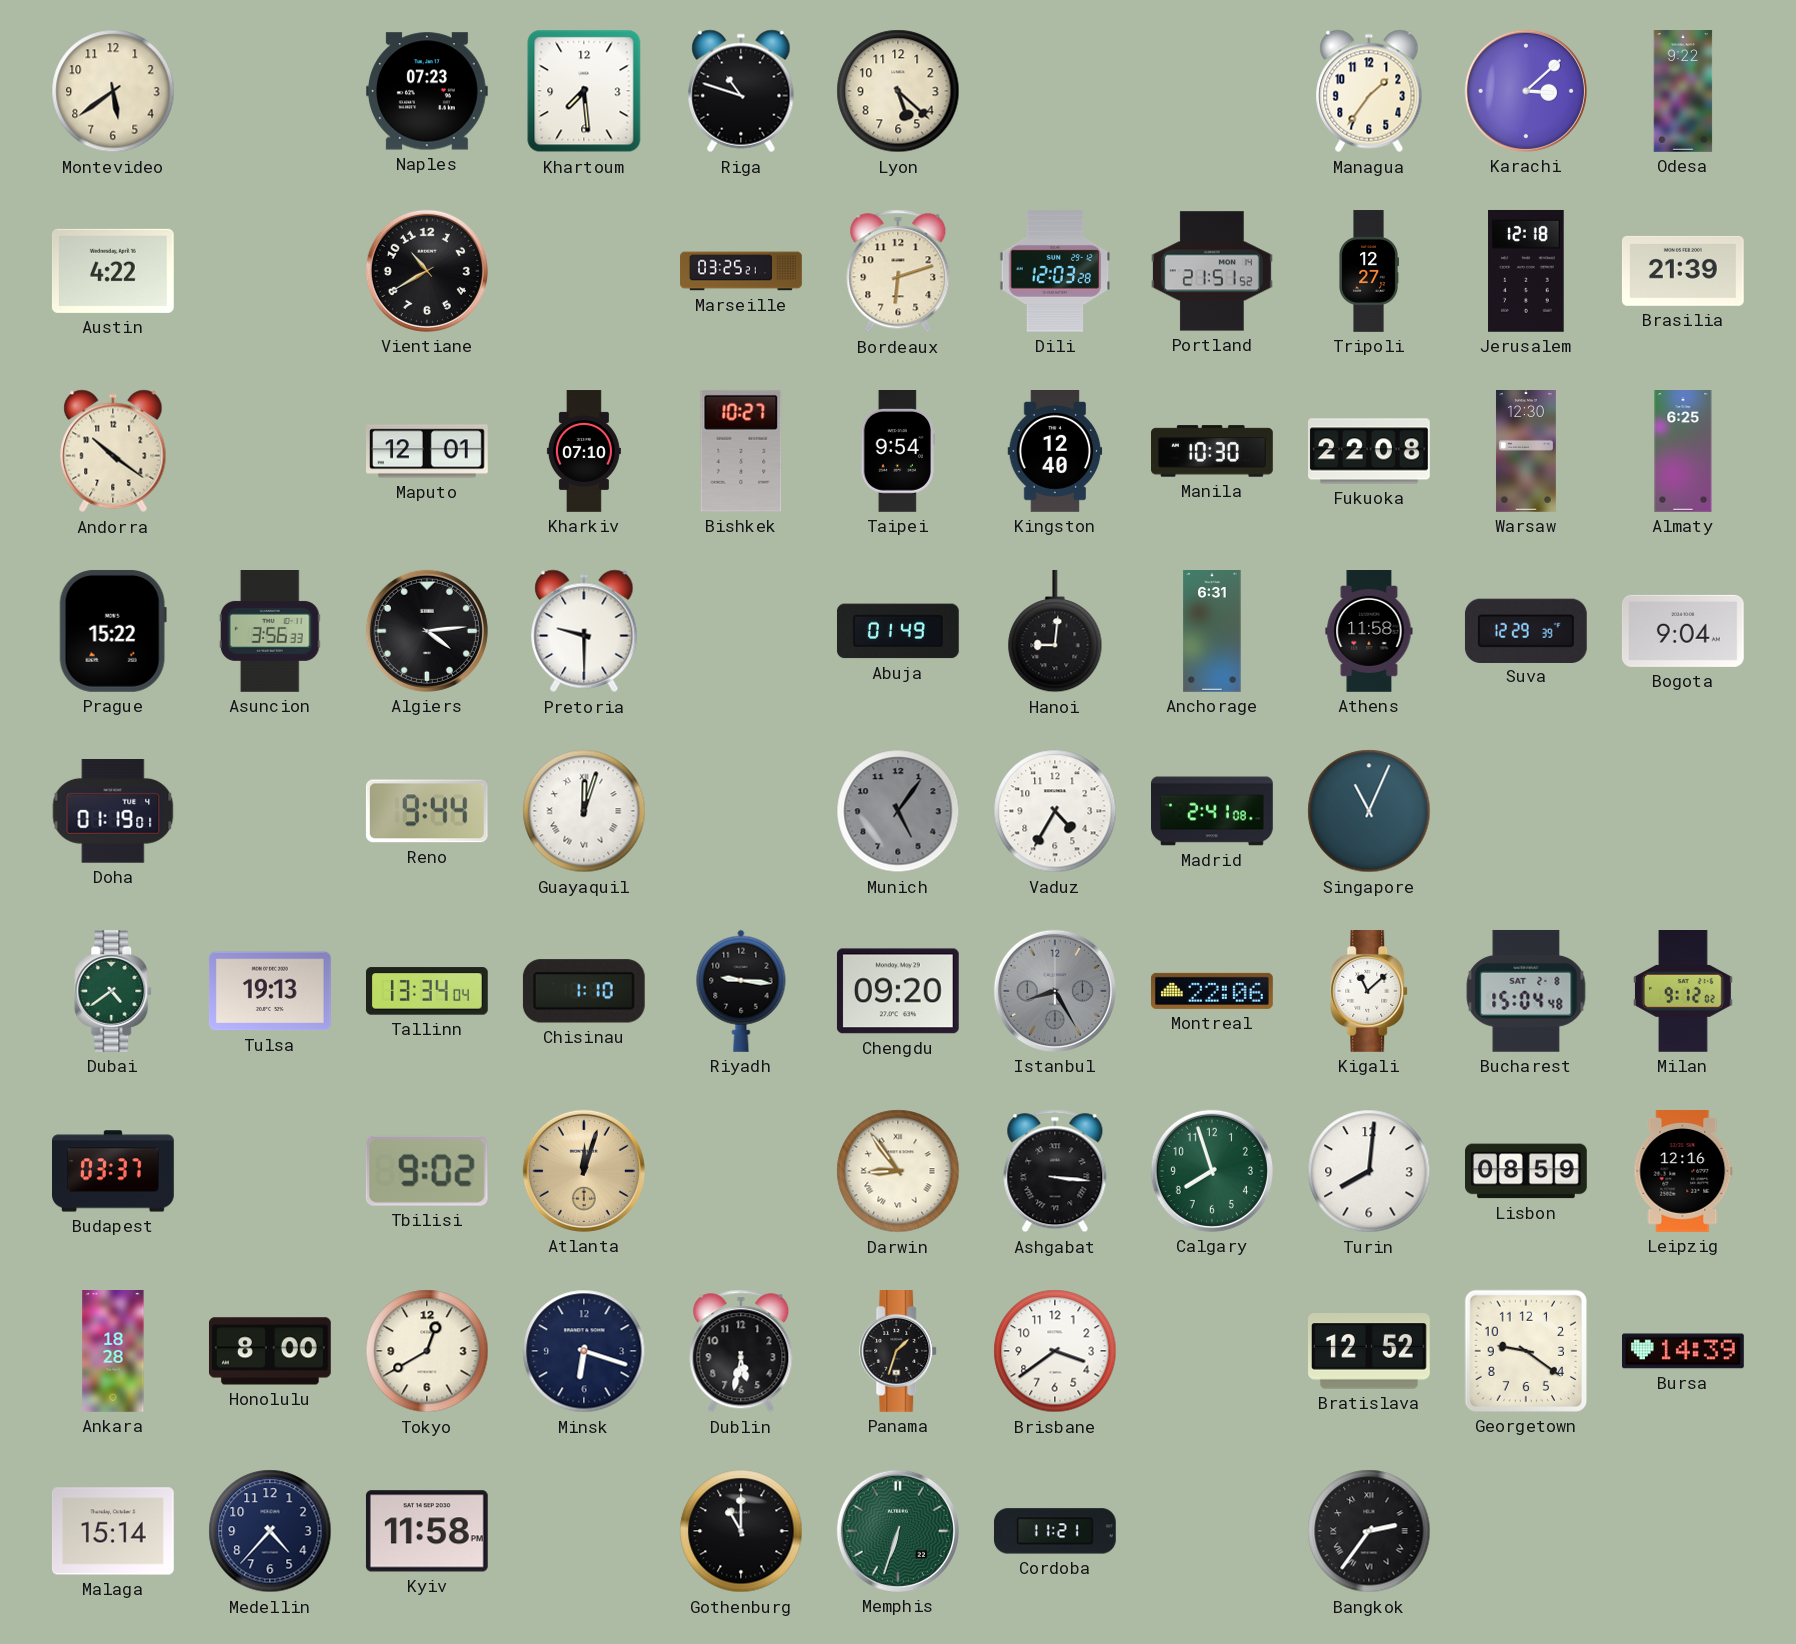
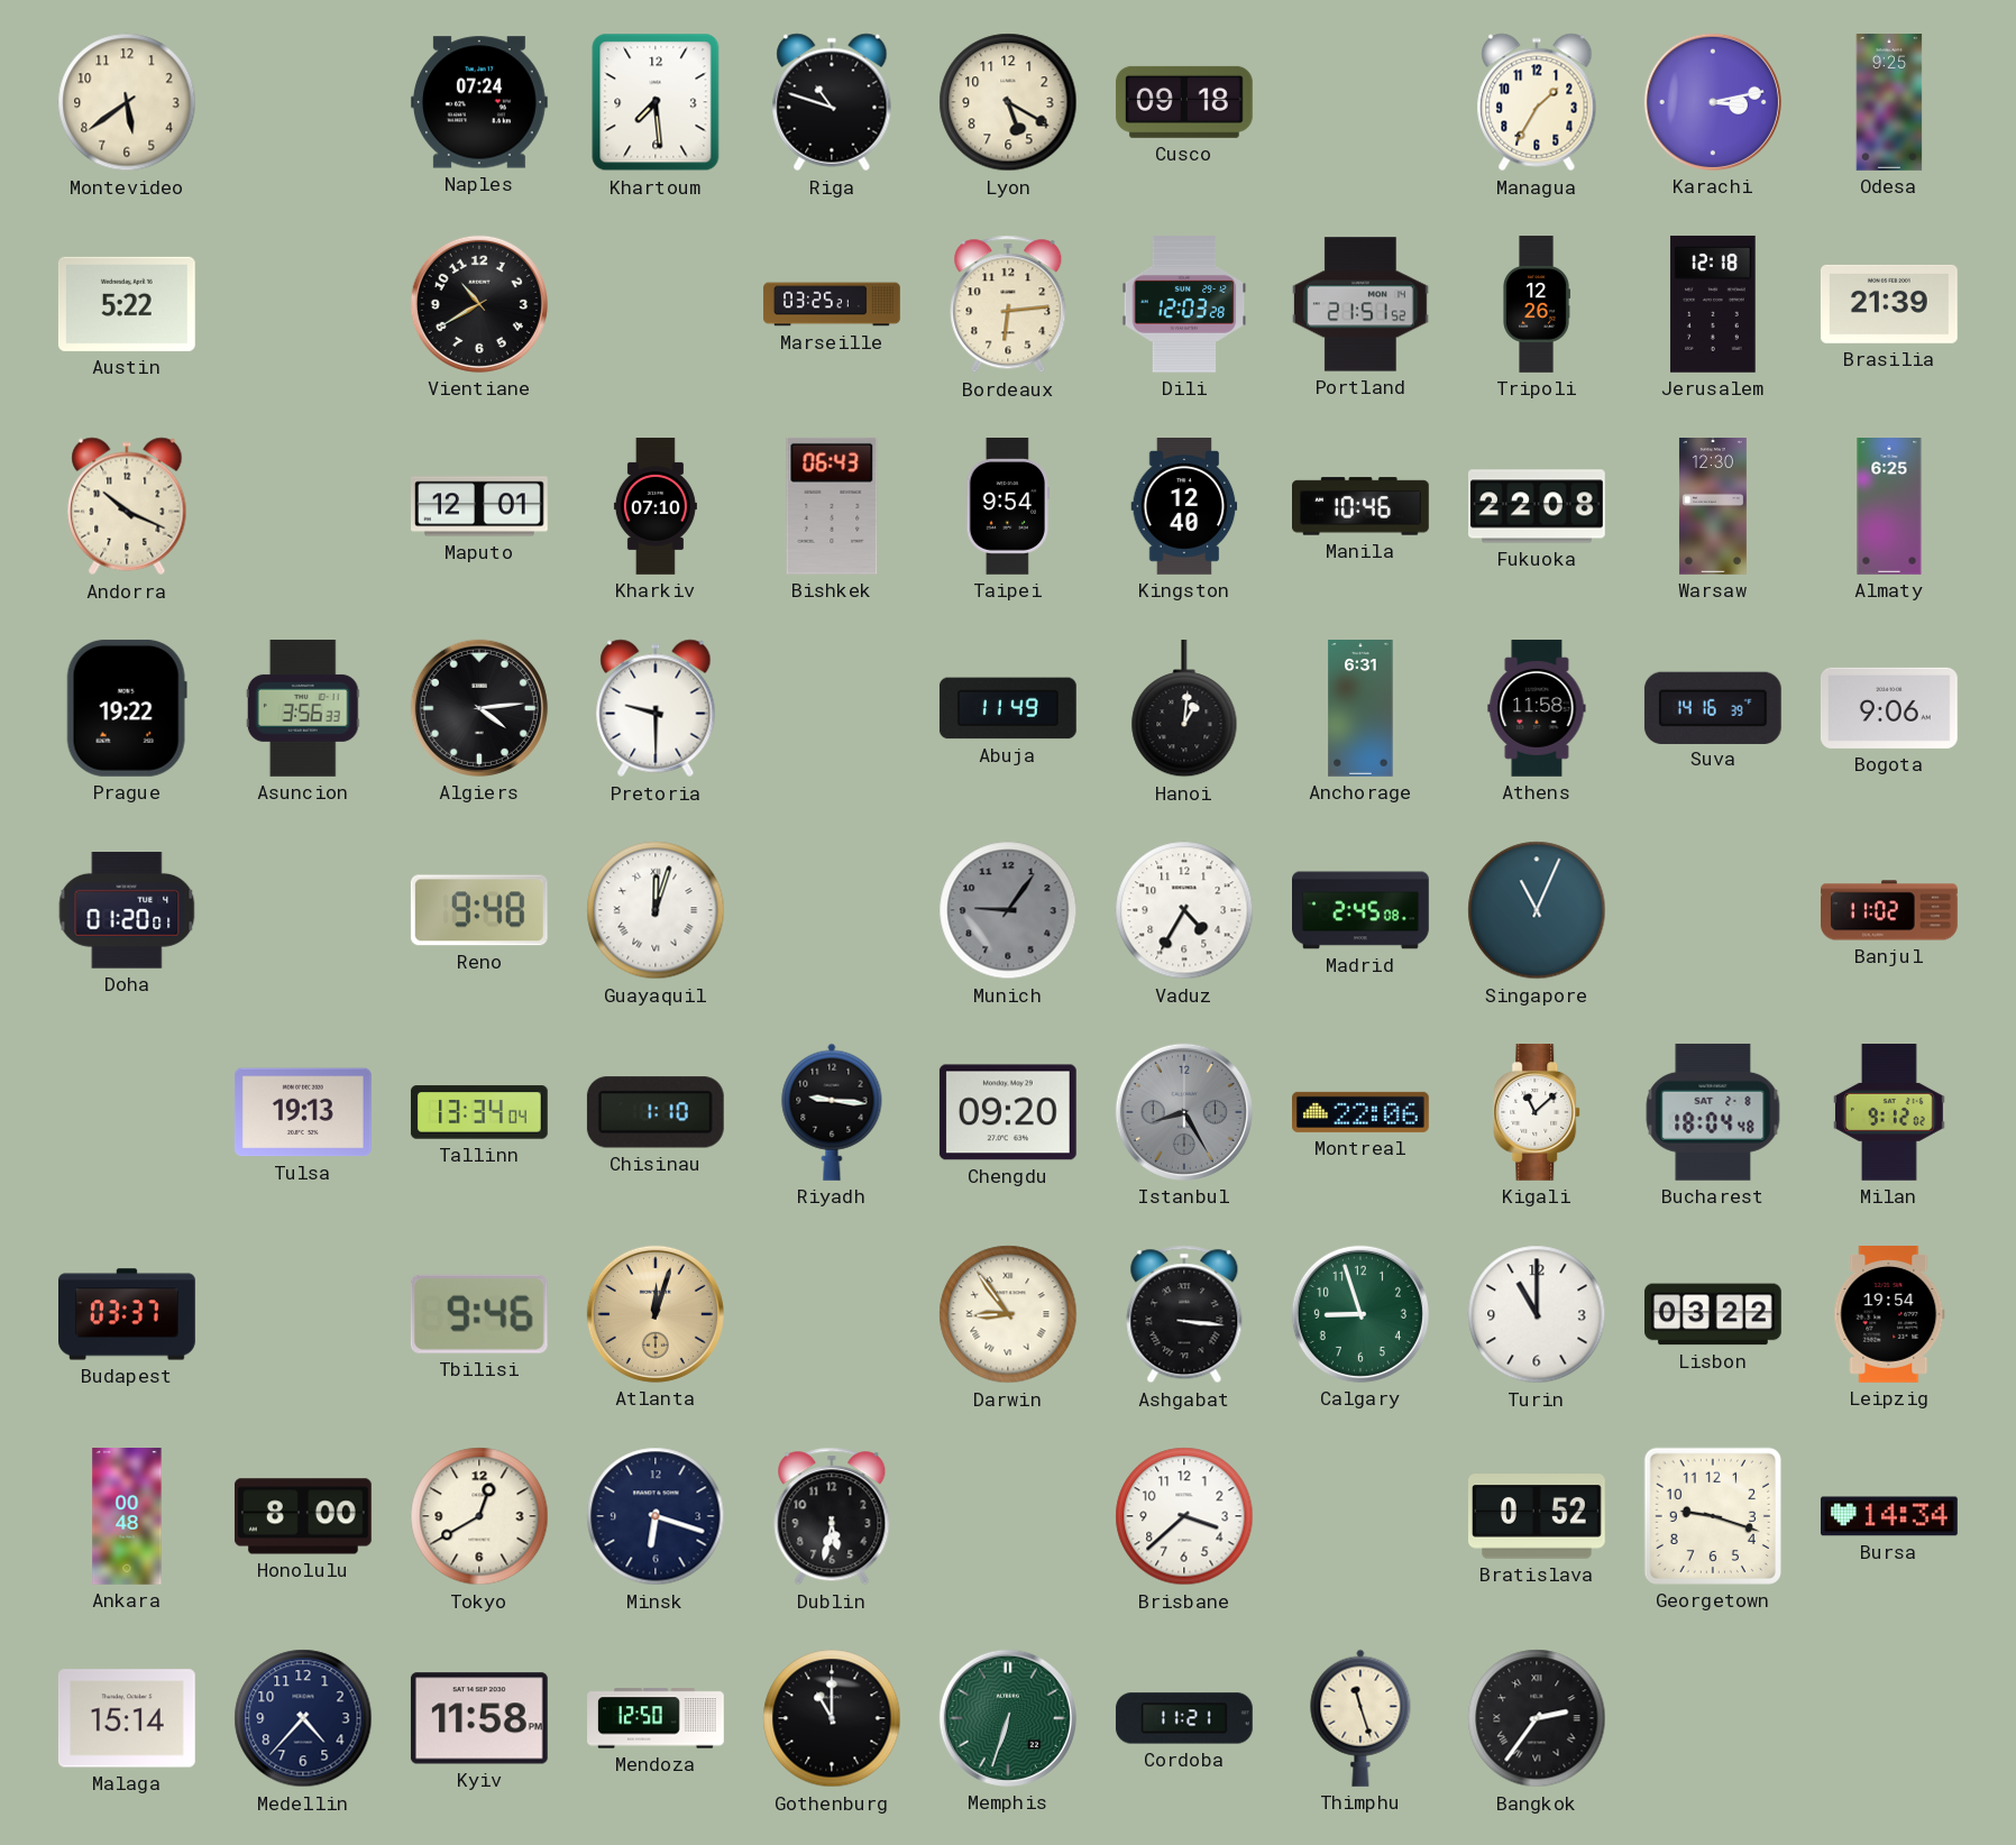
Naples: 07:23 -> 07:24 (479, 102)
Lyon: 5:22 -> 5:20 (1008, 102)
Cusco: none -> 09:18 (1184, 102)
Managua: 1:36 -> 1:35 (1537, 102)
Karachi: 3:08 -> 3:13 (1713, 102)
Odesa: 9:22 -> 9:25 (1889, 103)
Austin: 4:22 -> 5:22 (127, 304)
Bordeaux: 6:12 -> 6:14 (1008, 304)
Tripoli: 12:27 -> 12:26 (1537, 304)
Andorra: 10:21 -> 10:19 (127, 506)
Bishkek: 10:27 -> 06:43 (832, 506)
Manila: 10:30 -> 10:46 (1362, 506)
Prague: 15:22 -> 19:22 (127, 708)
Abuja: 01:49 -> 11:49 (1008, 708)
Hanoi: 9:01 -> 1:01 (1184, 708)
Suva: 12:29 -> 14:16 (1713, 707)
Bogota: 9:04 -> 9:06 (1889, 708)
Doha: 01:19 -> 01:20 (127, 911)
Reno: 9:44 -> 9:48 (479, 910)
Munich: 5:06 -> 9:06 (1008, 910)
Madrid: 2:41 -> 2:45 (1362, 910)
Banjul: none -> 11:02 (1890, 910)
Dubai: 4:39 -> none (114, 992)
Bucharest: 15:04 -> 18:04 (1713, 1112)
Tbilisi: 9:02 -> 9:46 (479, 1314)
Calgary: 7:57 -> 8:57 (1360, 1314)
Turin: 8:01 -> 11:00 (1537, 1314)
Lisbon: 08:59 -> 03:22 (1714, 1314)
Leipzig: 12:16 -> 19:54 (1889, 1315)
Ankara: 18:28 -> 00:48 (127, 1517)
Panama: 1:33 -> none (899, 1352)
Brisbane: 3:39 -> 3:38 (1184, 1516)
Bratislava: 12:52 -> 0:52 (1538, 1516)
Georgetown: 9:21 -> 9:18 (1713, 1516)
Bursa: 14:39 -> 14:34 (1890, 1516)
Mendoza: none -> 12:50 (657, 1718)
Thimphu: none -> 11:27 (1360, 1718)
